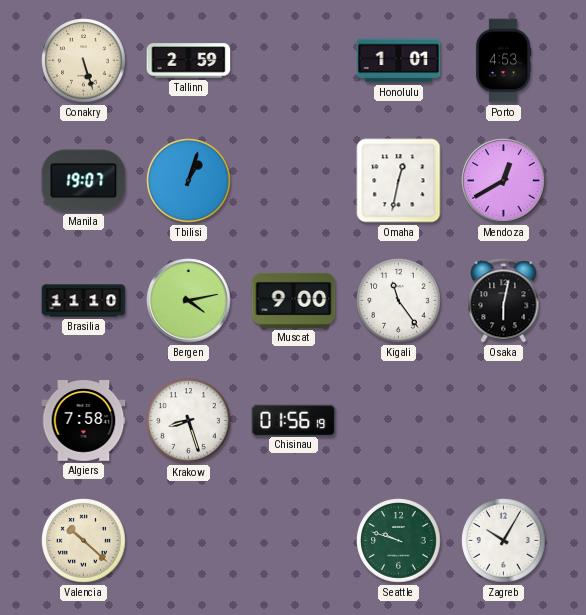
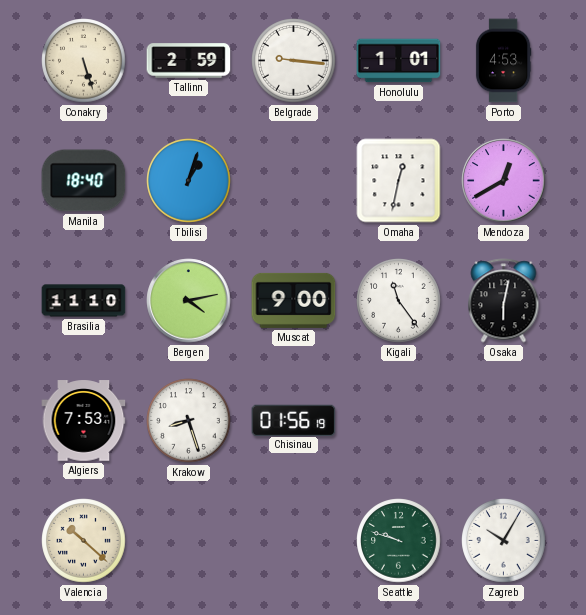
Belgrade: none -> 9:16 (294, 61)
Manila: 19:07 -> 18:40 (84, 181)
Algiers: 7:58 -> 7:53 (84, 421)
